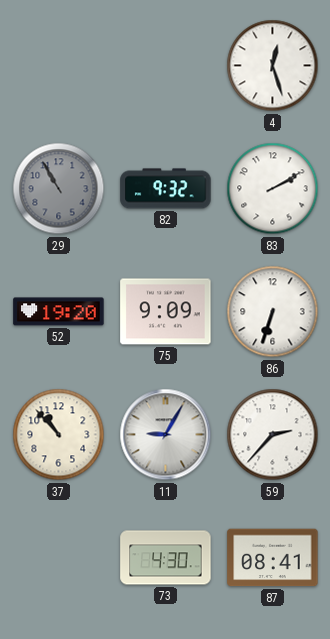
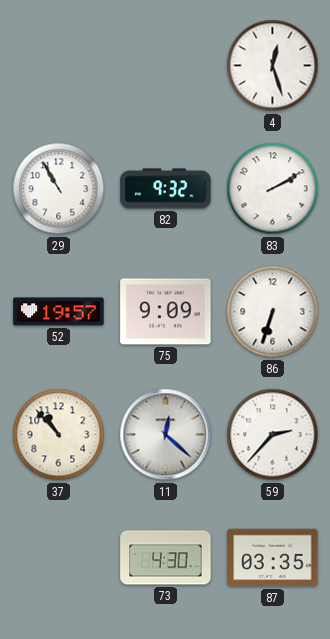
29 dial: grey -> white (59, 189)
52: 19:20 -> 19:57 (59, 312)
11: 9:05 -> 12:22 (166, 435)
87: 08:41 -> 03:35 (273, 558)
